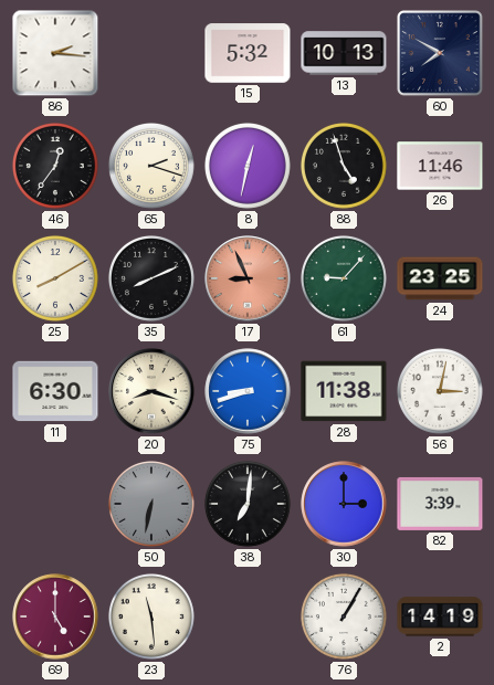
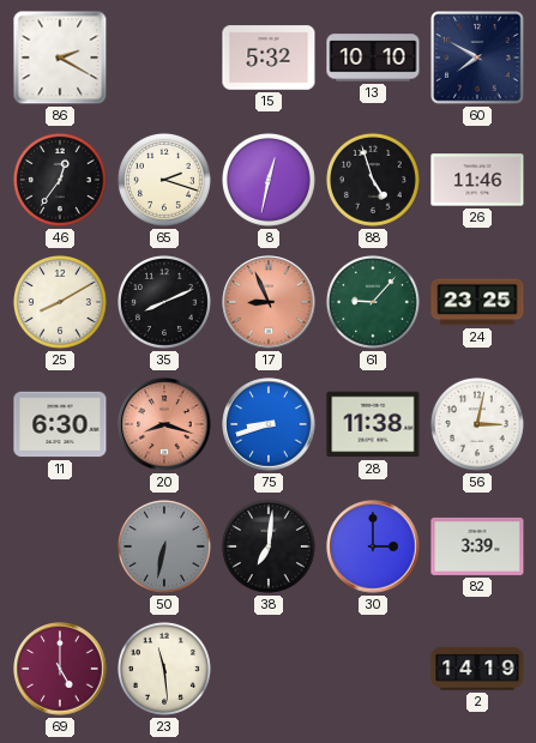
86: 2:16 -> 2:20 (60, 58)
13: 10:13 -> 10:10 (373, 58)
20 dial: cream -> salmon (164, 424)
76: 1:05 -> none (344, 616)
